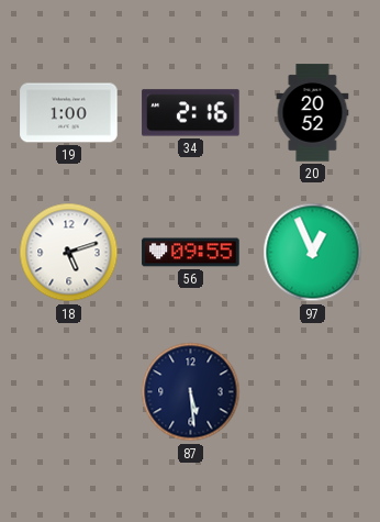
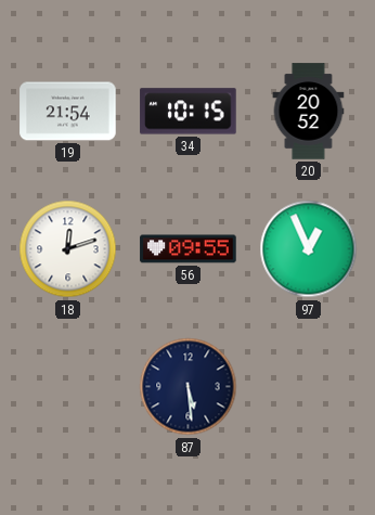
19: 1:00 -> 21:54 (68, 112)
34: 2:16 -> 10:15 (189, 112)
18: 5:12 -> 12:12 (68, 249)
